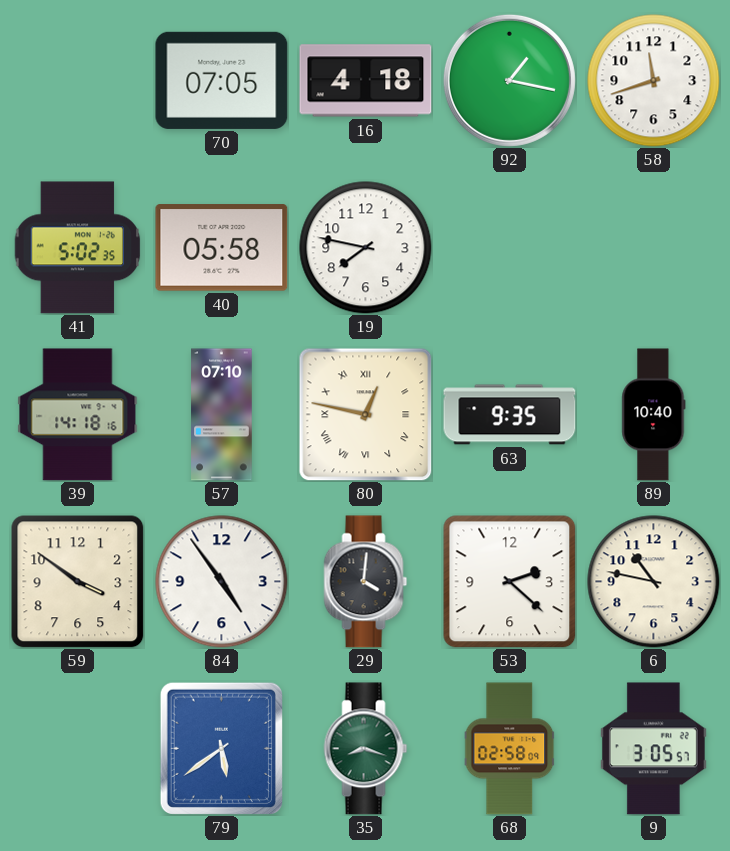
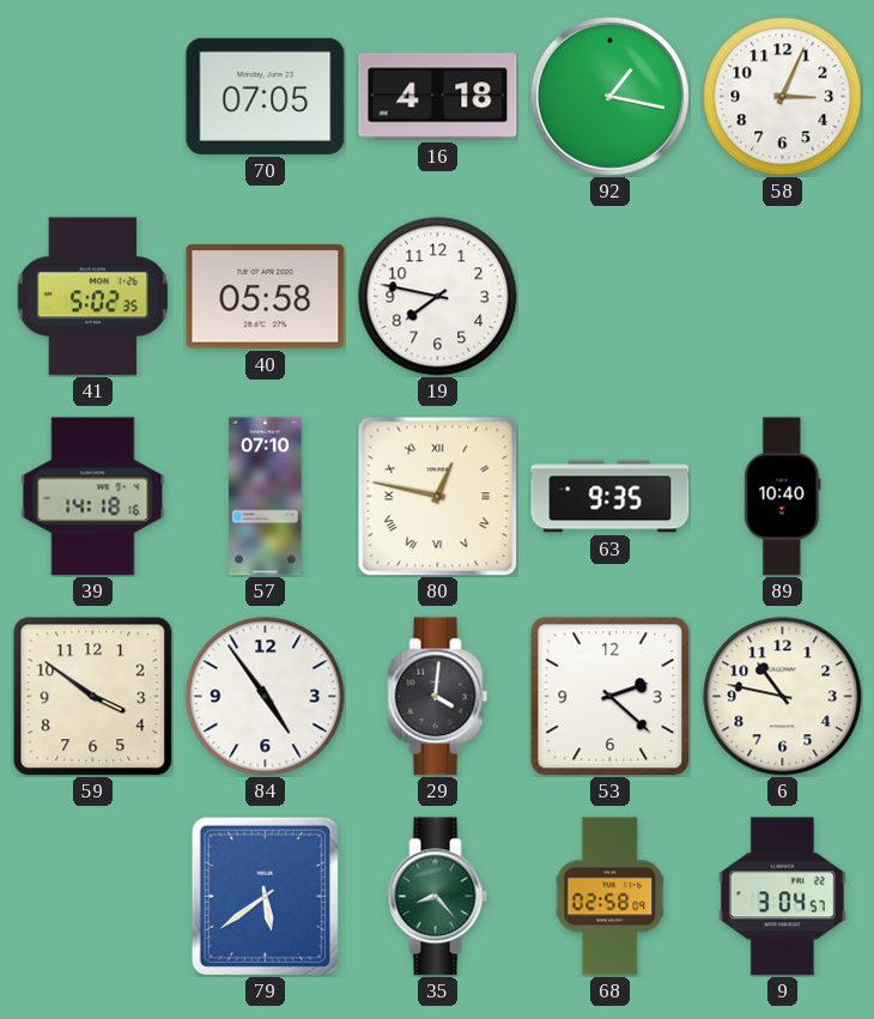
58: 11:42 -> 3:04 (783, 97)
35: 8:18 -> 8:23 (438, 897)
9: 3:05 -> 3:04 (782, 897)
